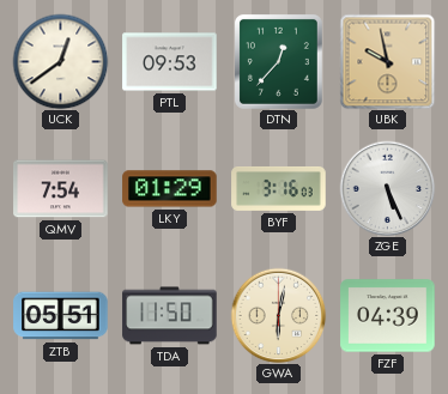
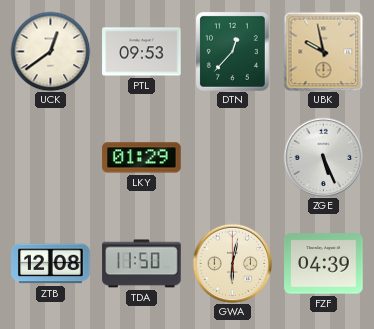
QMV: 7:54 -> none (61, 189)
BYF: 3:16 -> none (279, 188)
ZTB: 05:51 -> 12:08 (51, 264)
